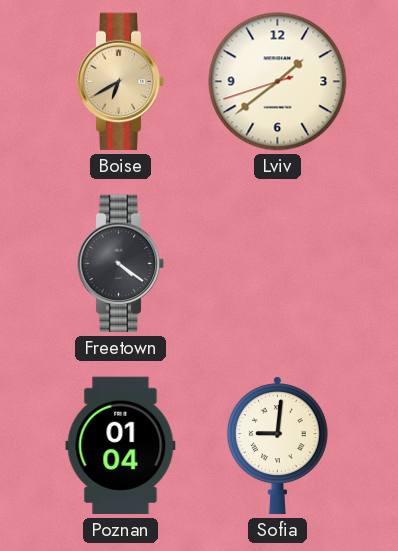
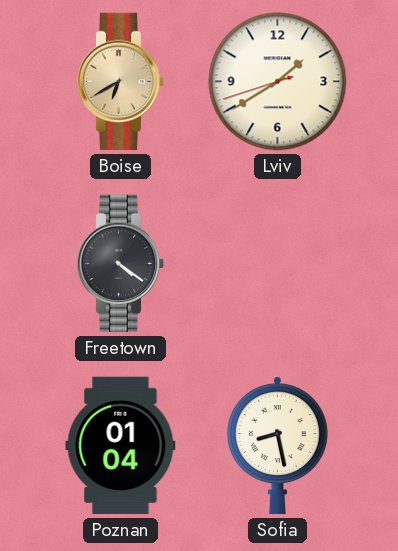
Lviv: 1:38 -> 1:39 (278, 82)
Sofia: 9:01 -> 8:28 (277, 446)
